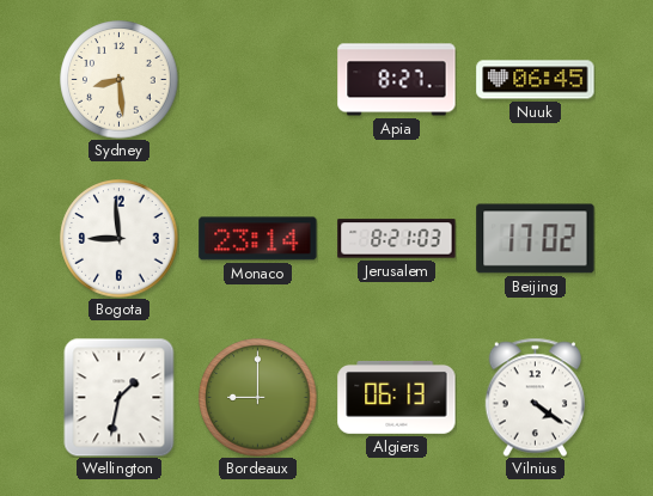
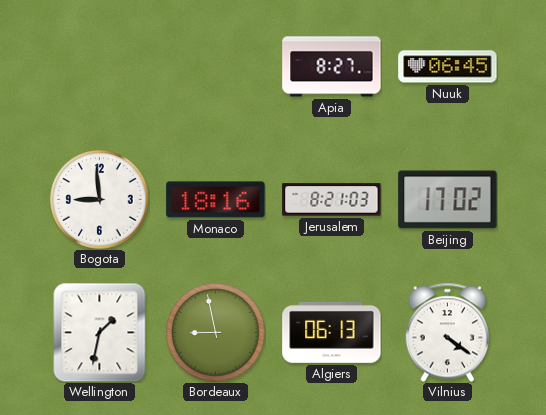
Sydney: 8:29 -> none (120, 80)
Monaco: 23:14 -> 18:16 (216, 200)
Bordeaux: 9:00 -> 8:58 (216, 333)
